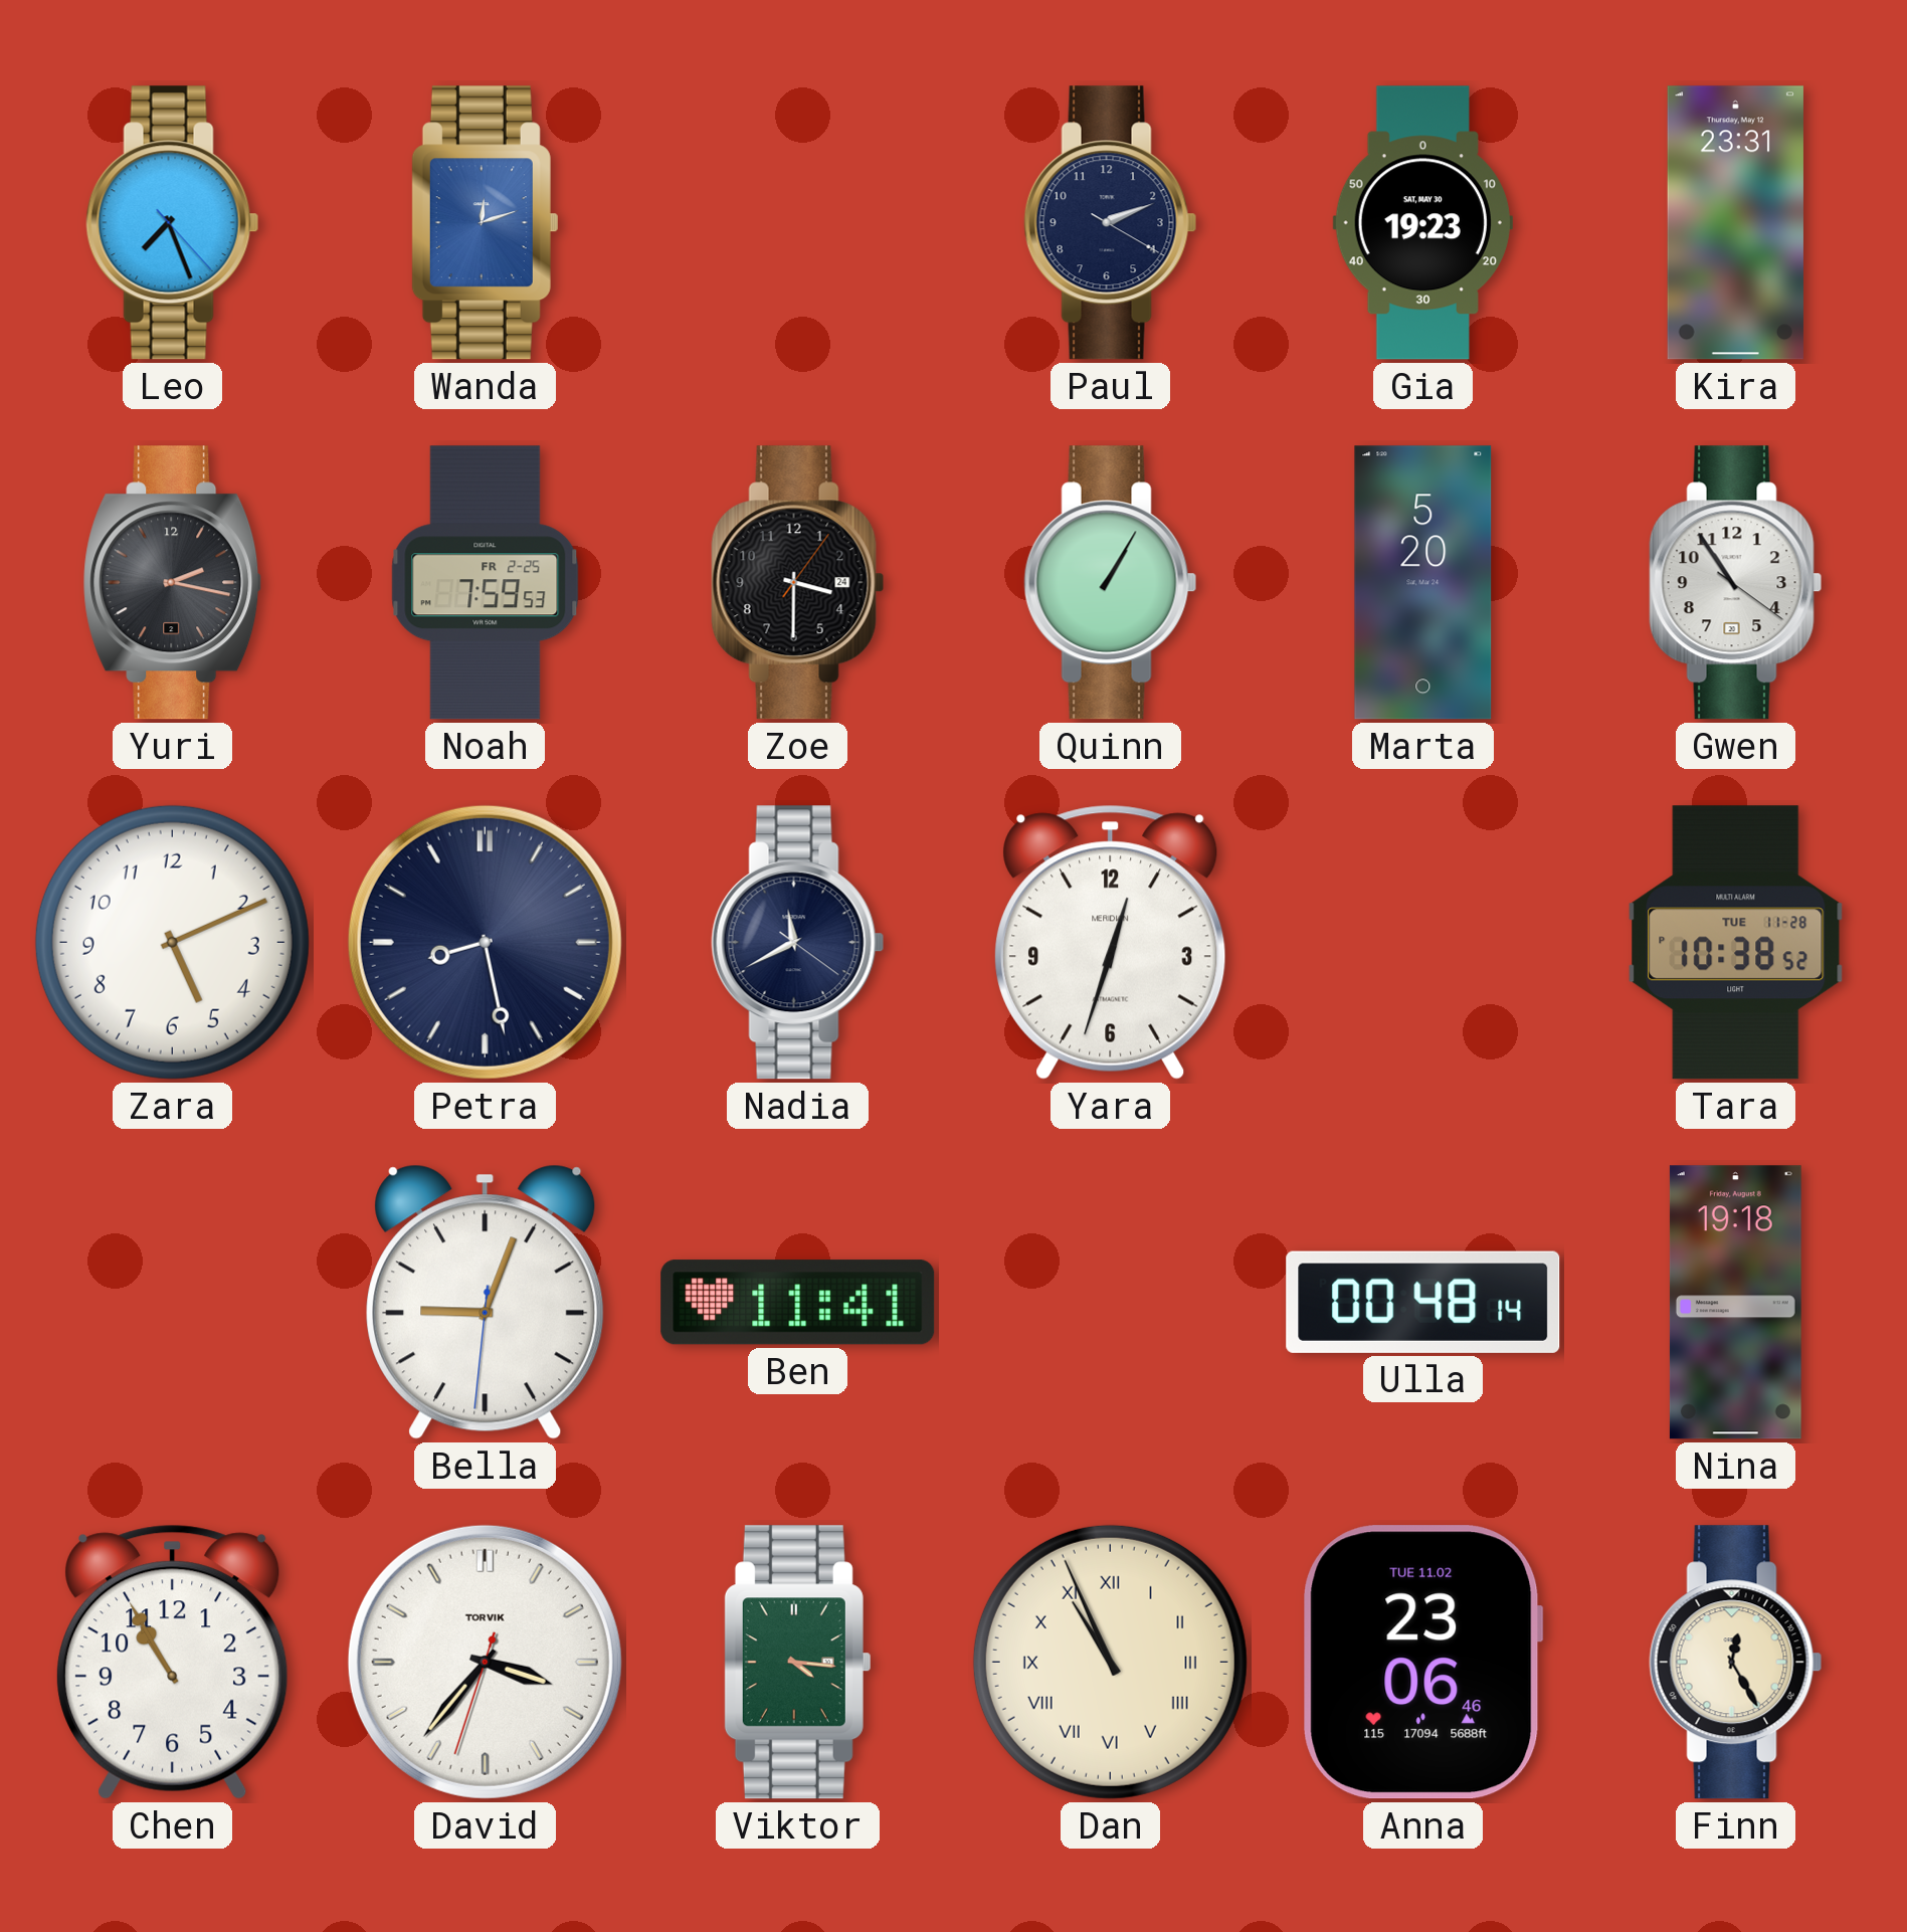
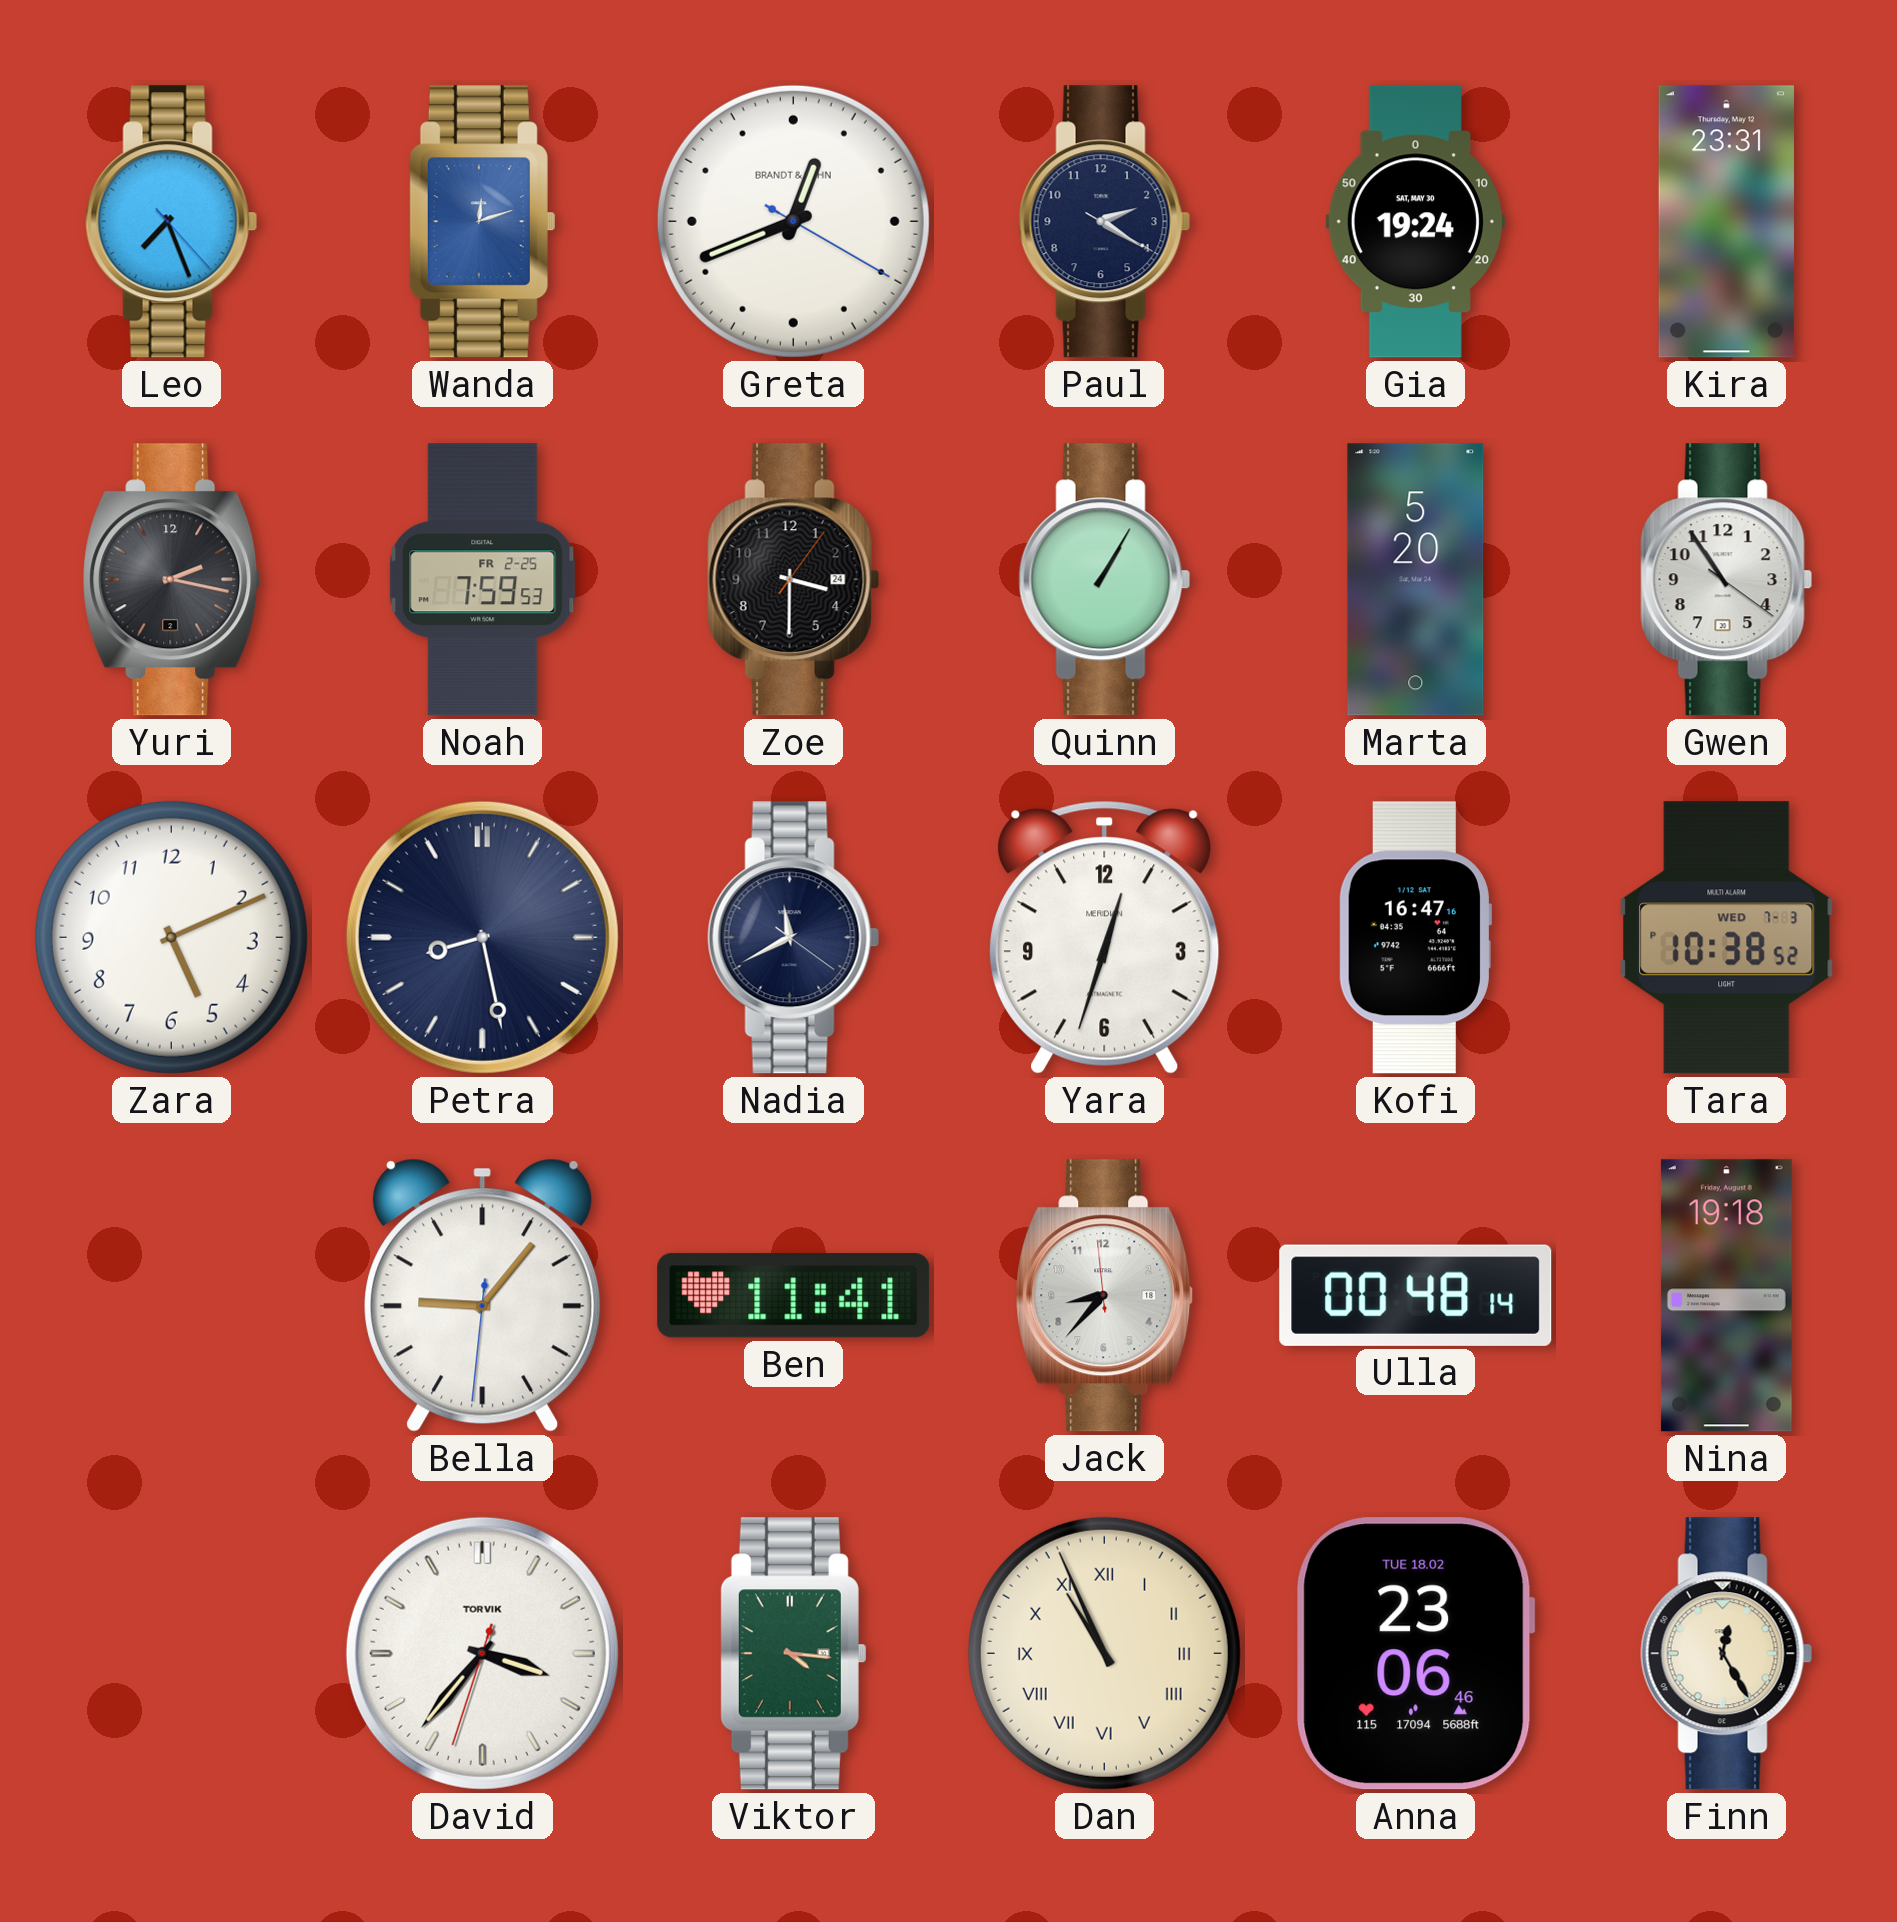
Greta: none -> 12:41 (793, 221)
Paul: 2:11 -> 2:20 (1105, 222)
Gia: 19:23 -> 19:24 (1415, 222)
Kofi: none -> 16:47 (1415, 938)
Tara date: TUE 11-28 -> WED 7-3 (1727, 938)
Bella: 9:03 -> 9:06 (483, 1295)
Jack: none -> 8:36 (1105, 1296)
Chen: 10:55 -> none (173, 1662)
Anna date: TUE 11.02 -> TUE 18.02 (1415, 1654)
